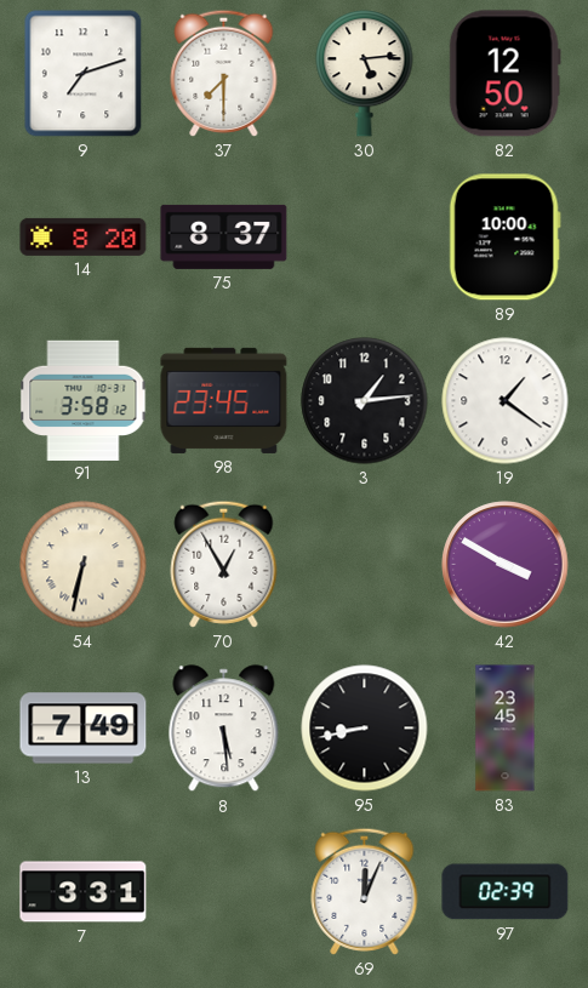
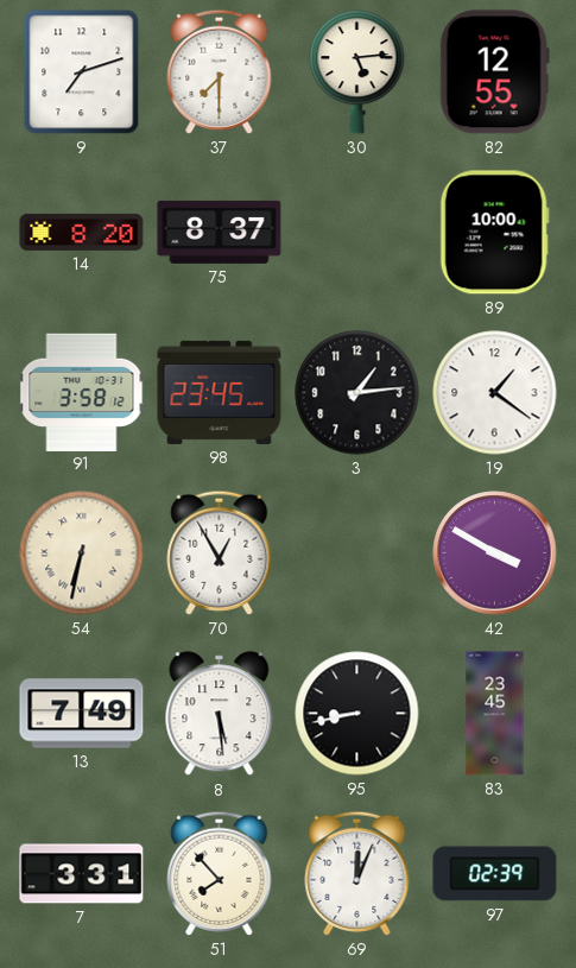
82: 12:50 -> 12:55 (494, 72)
51: none -> 7:53 (220, 873)
